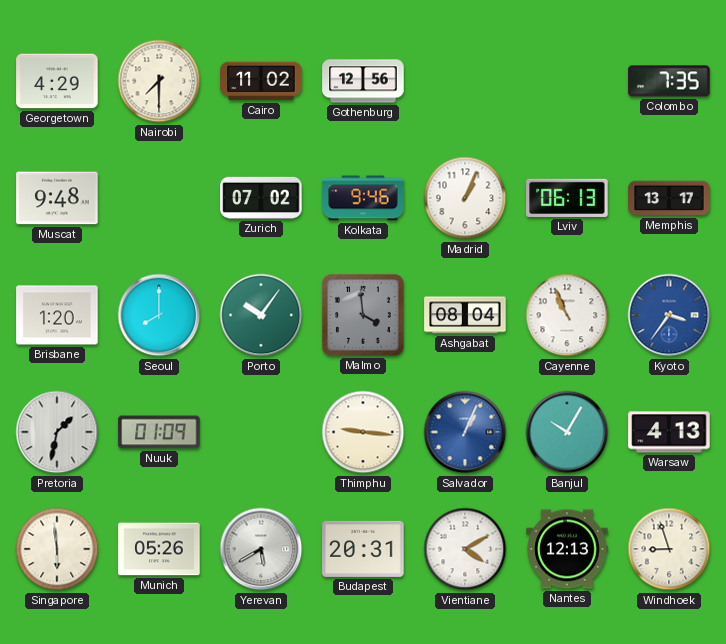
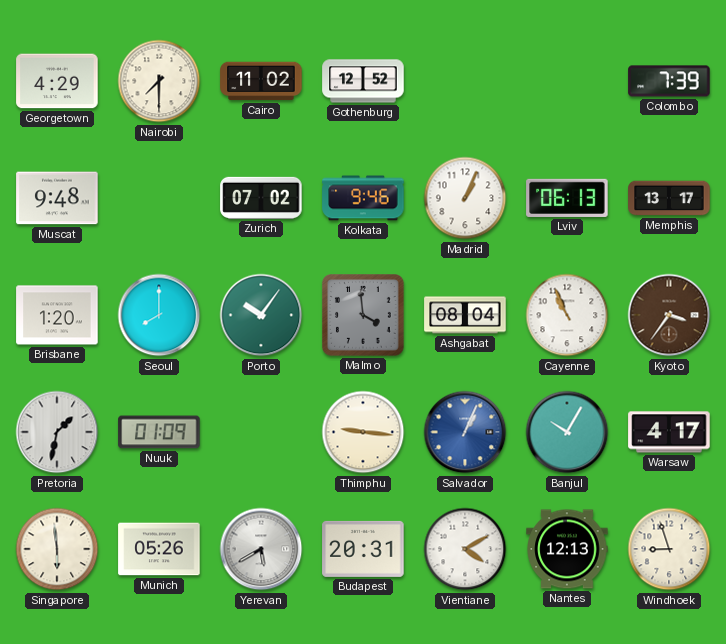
Gothenburg: 12:56 -> 12:52 (363, 81)
Colombo: 7:35 -> 7:39 (669, 81)
Kyoto dial: blue -> brown (669, 315)
Warsaw: 4:13 -> 4:17 (669, 432)
